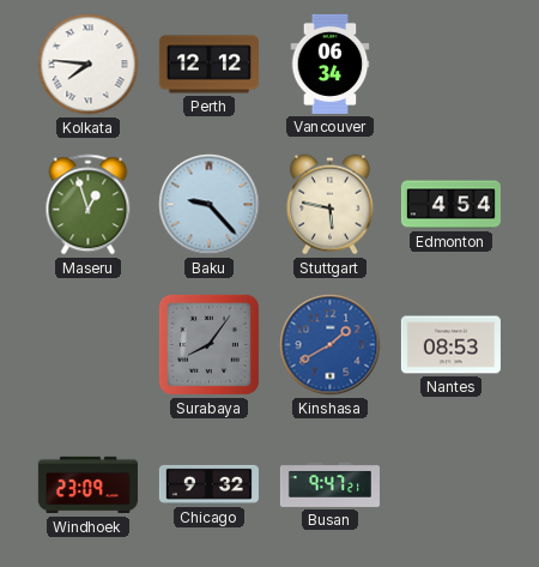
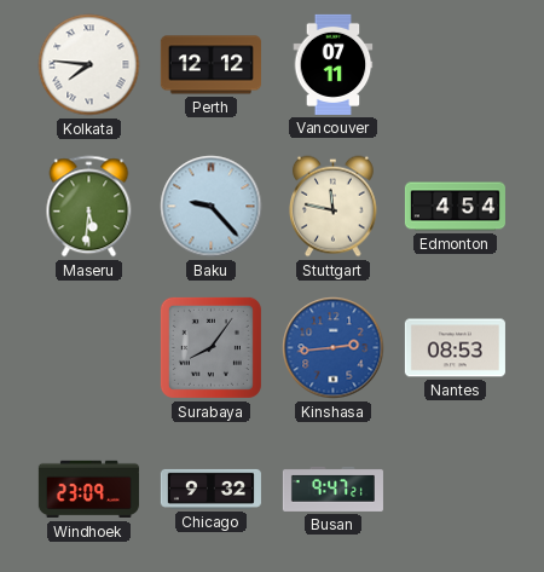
Vancouver: 06:34 -> 07:11 (334, 64)
Maseru: 12:57 -> 5:31 (89, 207)
Stuttgart: 5:47 -> 11:47 (332, 207)
Kinshasa: 1:40 -> 2:44 (334, 348)
